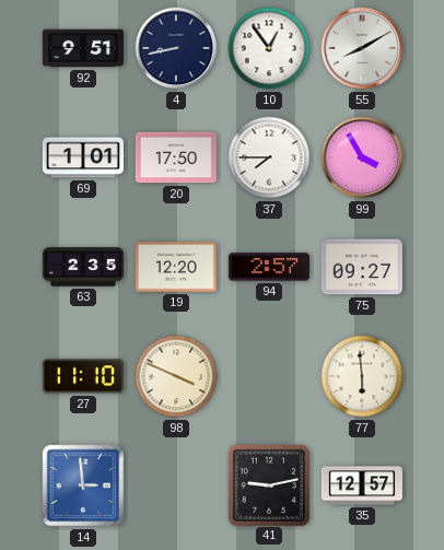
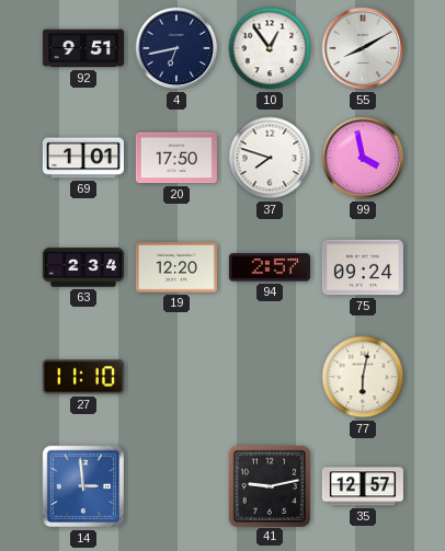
4: 8:43 -> 6:43 (176, 48)
37: 7:45 -> 7:48 (270, 158)
99: 3:55 -> 3:58 (363, 158)
63: 2:35 -> 2:34 (83, 267)
75: 09:27 -> 09:24 (363, 267)
98: 3:49 -> none (176, 376)
77: 5:59 -> 6:02 (363, 377)
